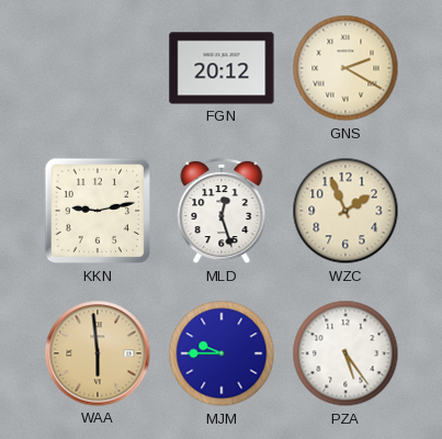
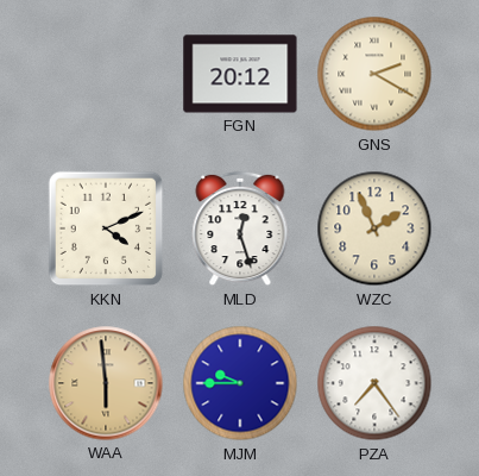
KKN: 9:13 -> 4:11 (106, 228)
PZA: 5:24 -> 7:24 (374, 383)
